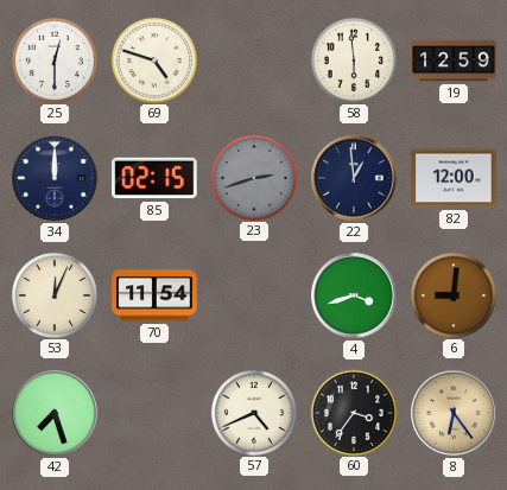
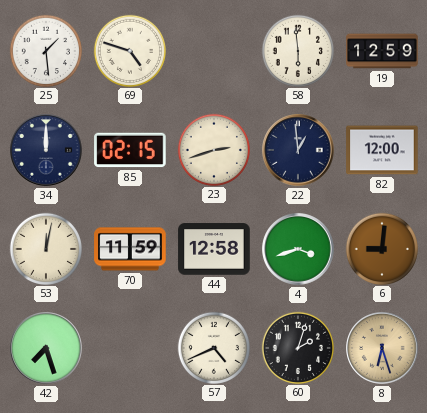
25: 12:30 -> 1:29 (45, 50)
23 dial: grey -> cream (213, 149)
53: 12:04 -> 12:02 (45, 248)
70: 11:54 -> 11:59 (130, 249)
44: none -> 12:58 (214, 249)
60: 3:36 -> 2:03 (297, 347)
8: 6:24 -> 6:27 (382, 348)
